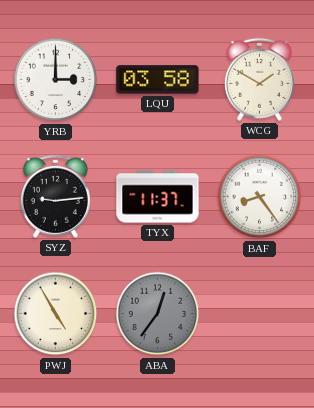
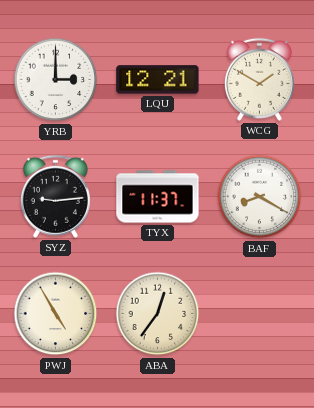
LQU: 03:58 -> 12:21 (158, 80)
BAF: 8:24 -> 8:20 (260, 197)
ABA dial: grey -> cream (158, 314)
